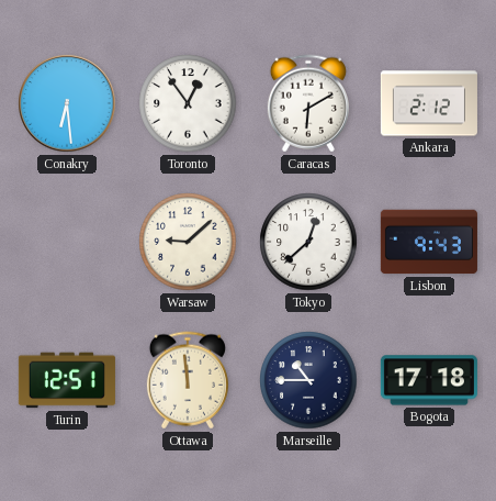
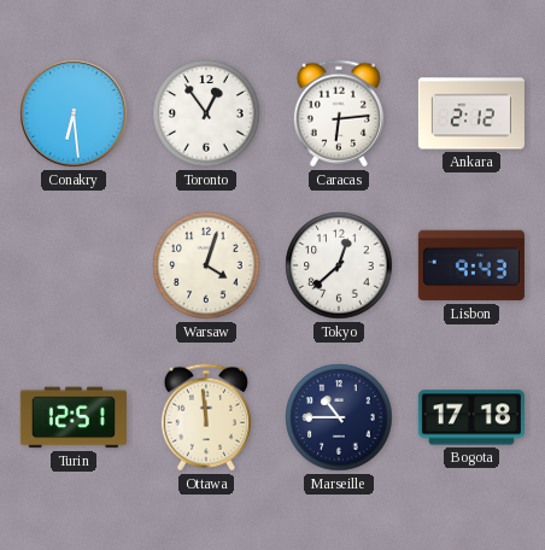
Caracas: 6:10 -> 6:14 (339, 113)
Warsaw: 9:08 -> 4:03 (206, 265)
